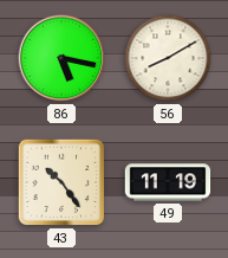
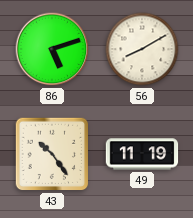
86: 5:17 -> 5:12 (52, 49)
